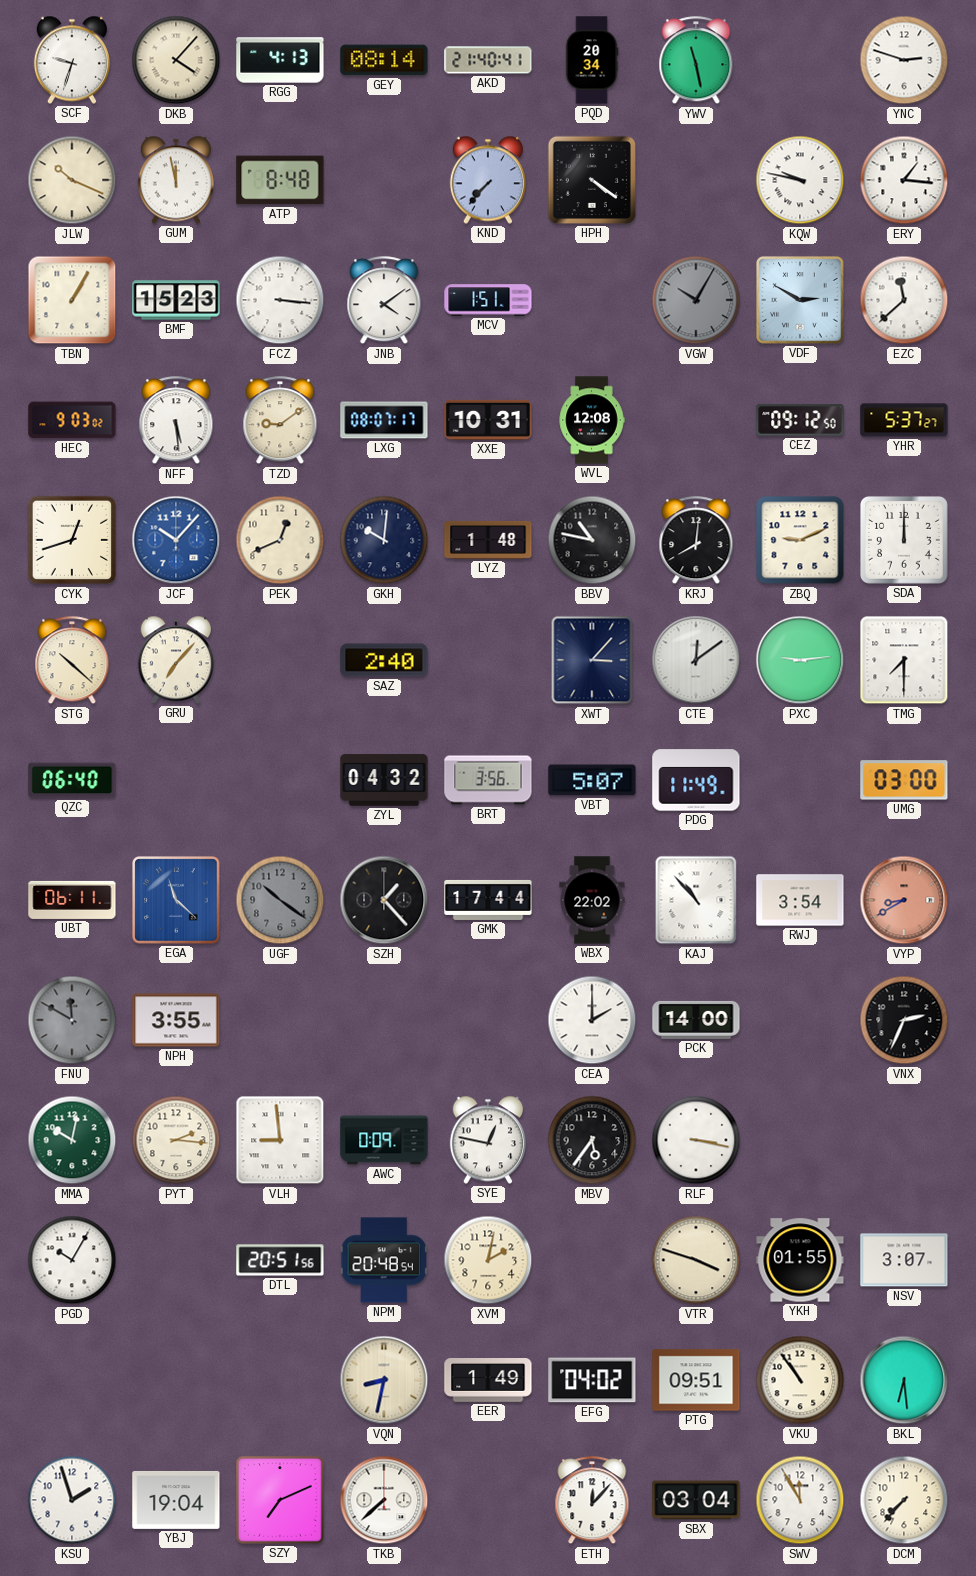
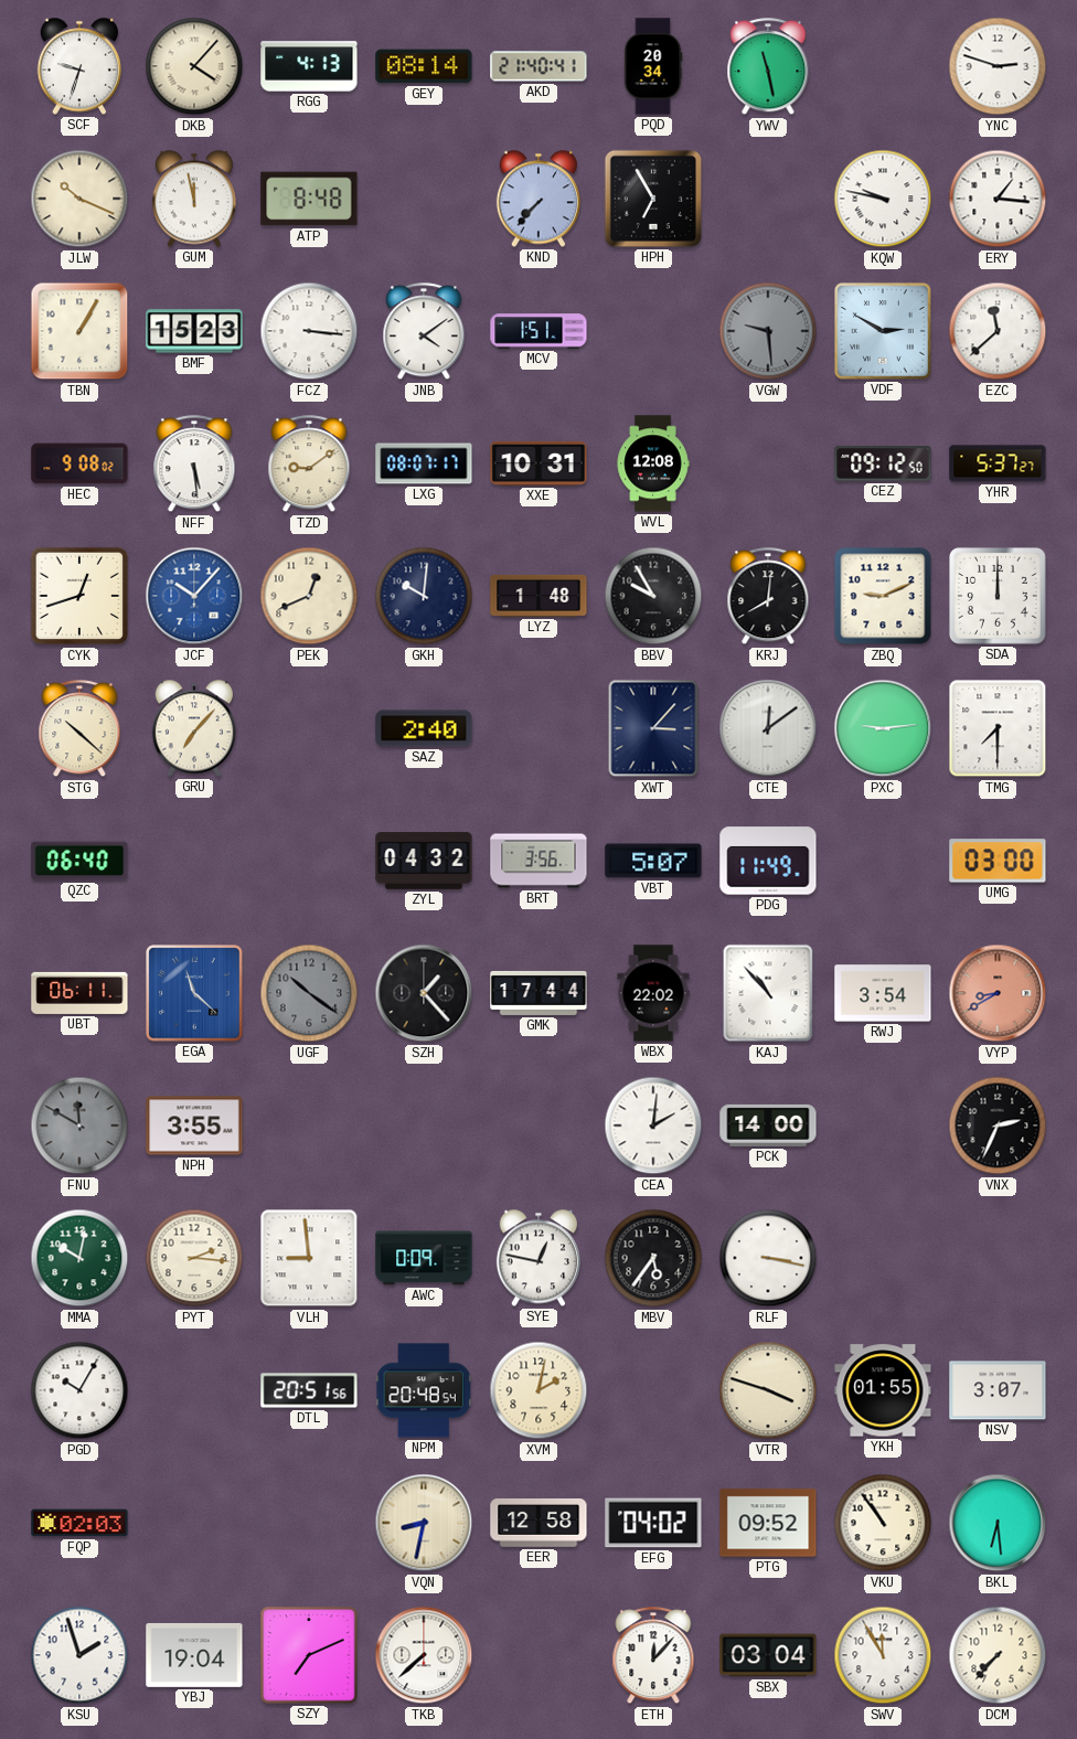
HPH: 4:21 -> 6:55 (653, 199)
VGW: 10:05 -> 9:29 (768, 331)
HEC: 9:03 -> 9:08 (79, 463)
BBV: 10:47 -> 9:55 (653, 596)
CEA: 2:00 -> 2:01 (653, 1125)
FQP: none -> 02:03 (79, 1523)
EER: 1:49 -> 12:58 (538, 1524)
PTG: 09:51 -> 09:52 (768, 1523)
